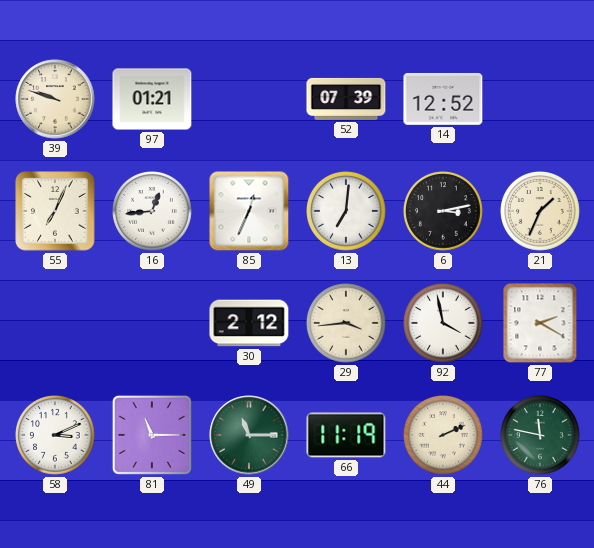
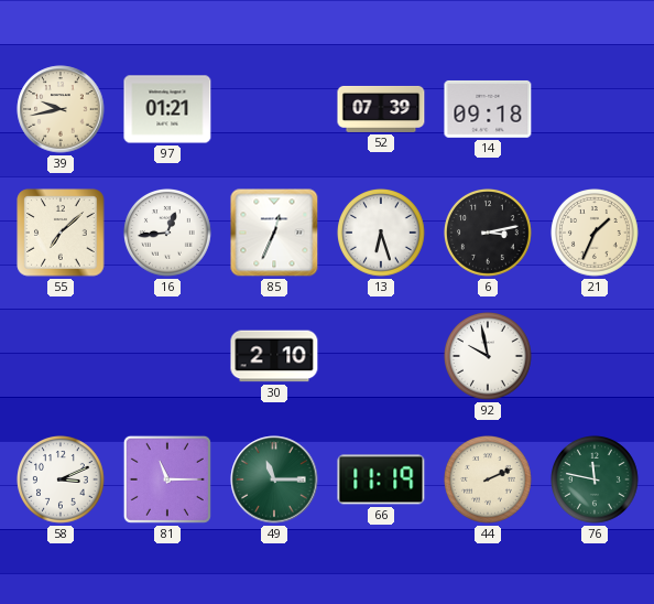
39: 9:48 -> 9:43 (61, 109)
14: 12:52 -> 09:18 (488, 109)
55: 7:04 -> 7:08 (61, 233)
13: 7:01 -> 6:27 (382, 234)
30: 2:12 -> 2:10 (274, 356)
29: 3:44 -> none (347, 324)
92: 3:58 -> 9:58 (489, 357)
77: 2:20 -> none (540, 323)
